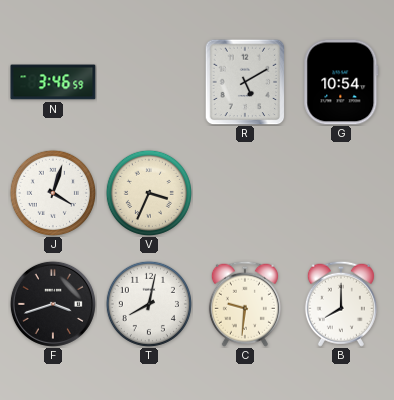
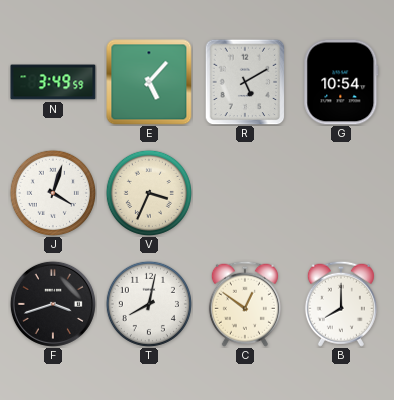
N: 3:46 -> 3:49 (53, 82)
E: none -> 5:07 (149, 82)
C: 9:31 -> 12:51 (245, 304)
